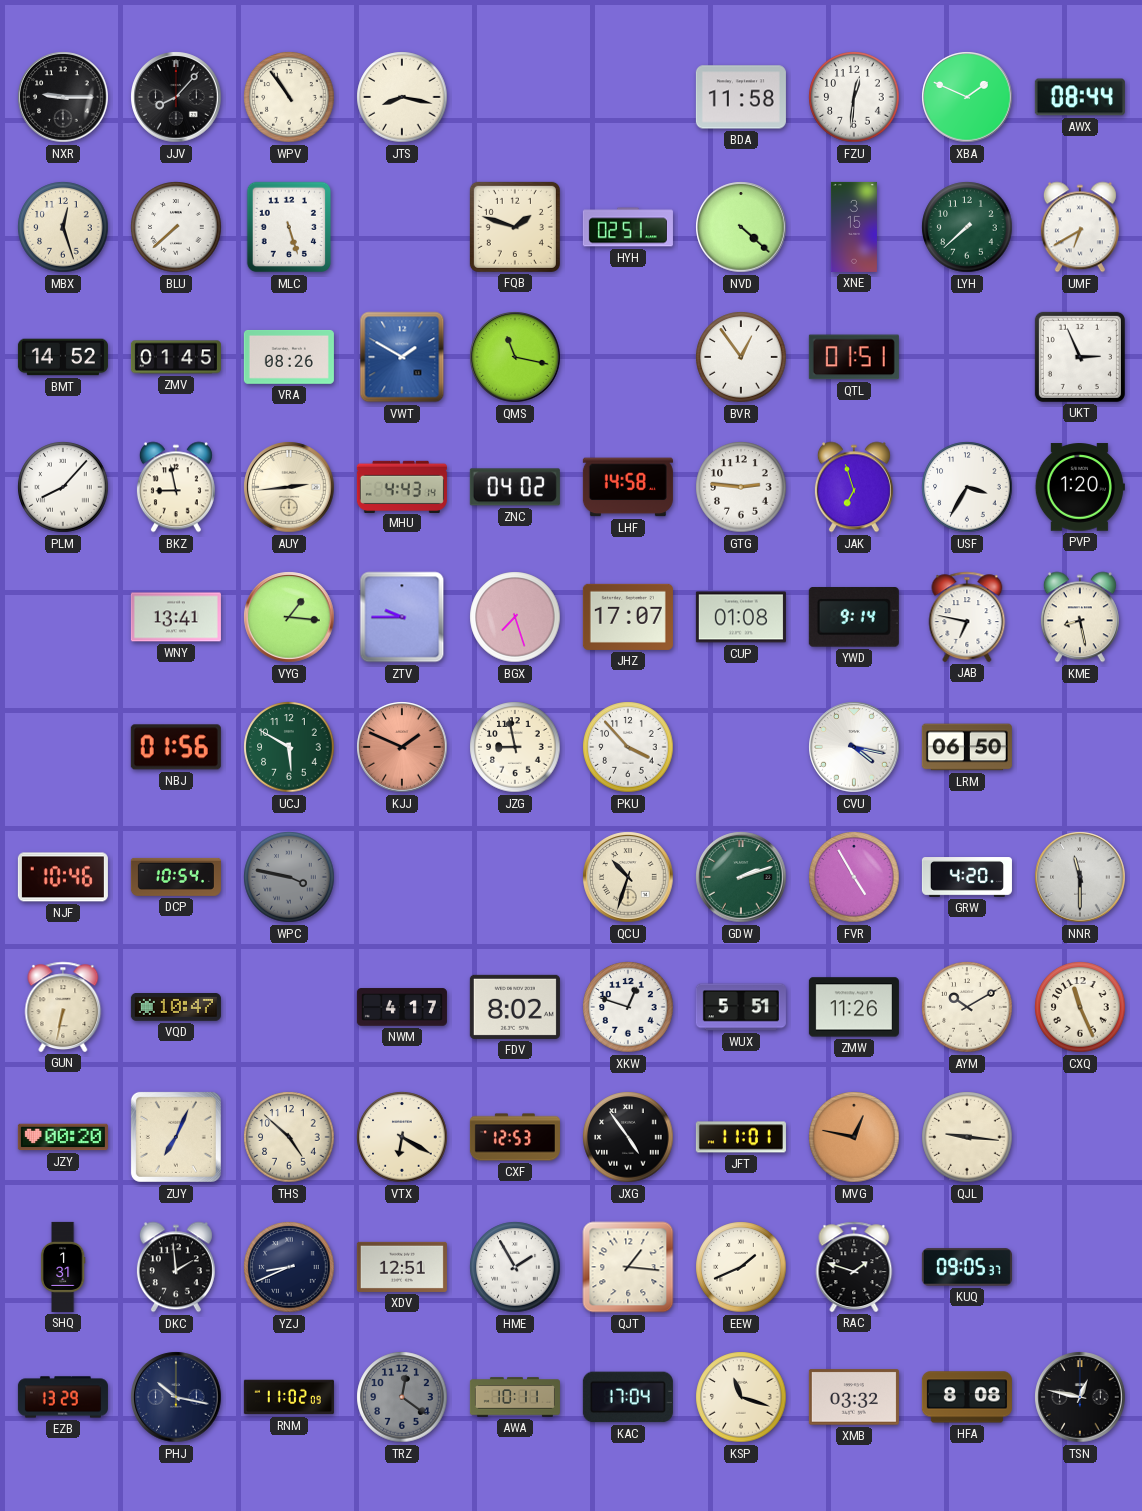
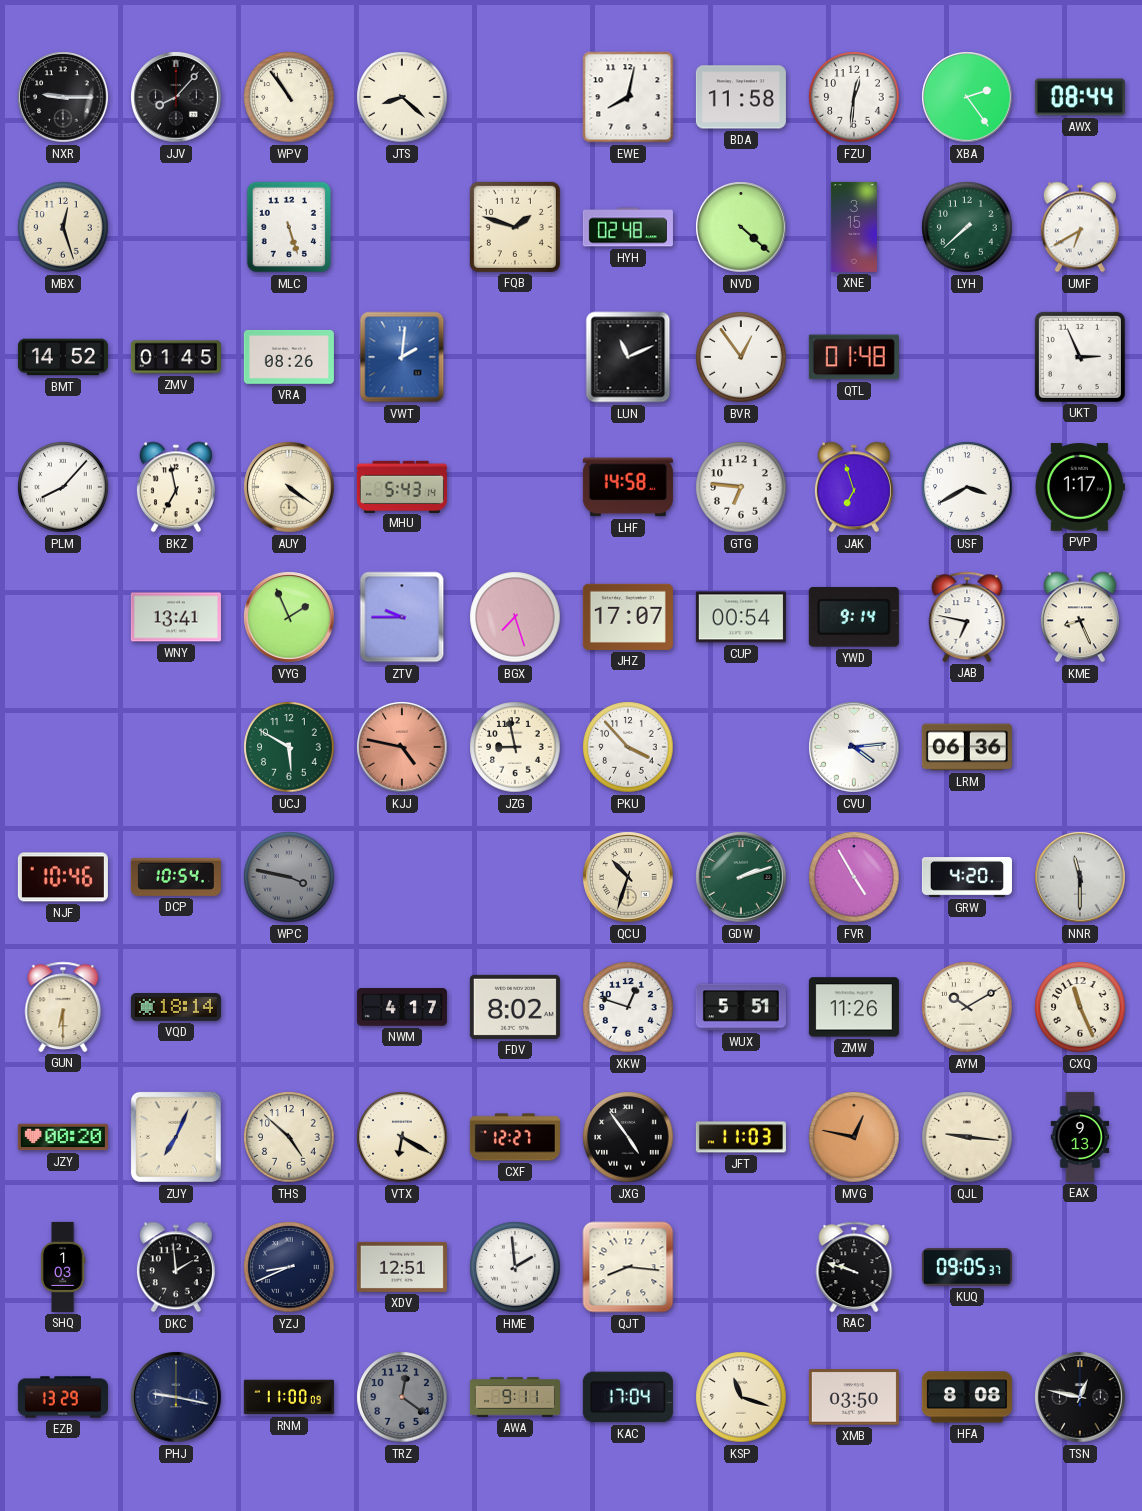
JTS: 8:17 -> 8:22 (402, 97)
EWE: none -> 8:02 (628, 97)
XBA: 1:49 -> 2:24 (967, 97)
BLU: 7:38 -> none (176, 227)
HYH: 02:51 -> 02:48 (628, 227)
VWT: 1:50 -> 2:01 (402, 357)
QMS: 11:17 -> none (515, 357)
LUN: none -> 11:11 (628, 357)
QTL: 01:51 -> 01:48 (854, 357)
BKZ: 8:58 -> 6:58 (176, 487)
AUY: 2:44 -> 4:21 (289, 487)
MHU: 4:43 -> 5:43 (402, 486)
ZNC: 04:02 -> none (515, 487)
GTG: 2:46 -> 6:46 (741, 487)
USF: 3:35 -> 3:40 (967, 487)
PVP: 1:20 -> 1:17 (1080, 487)
VYG: 1:16 -> 1:56 (289, 617)
CUP: 01:08 -> 00:54 (741, 617)
KME: 8:28 -> 8:26 (1080, 617)
NBJ: 01:56 -> none (176, 747)
KJJ: 1:49 -> 4:47 (402, 747)
CVU: 4:17 -> 4:14 (854, 747)
LRM: 06:50 -> 06:36 (967, 747)
GUN: 6:32 -> 6:30 (63, 1007)
VQD: 10:47 -> 18:14 (176, 1008)
CXF: 12:53 -> 12:27 (515, 1137)
JFT: 11:01 -> 11:03 (741, 1137)
EAX: none -> 9:13 (1080, 1137)
SHQ: 1:31 -> 1:03 (63, 1267)
HME: 1:55 -> 1:59 (515, 1267)
QJT: 1:16 -> 8:16 (628, 1267)
EEW: 1:41 -> none (741, 1267)
RAC: 1:48 -> 9:48 (854, 1267)
PHJ: 10:17 -> 9:17 (176, 1397)
RNM: 11:02 -> 11:00 (289, 1397)
AWA: 10:11 -> 9:11 (515, 1397)
XMB: 03:32 -> 03:50 (854, 1397)
